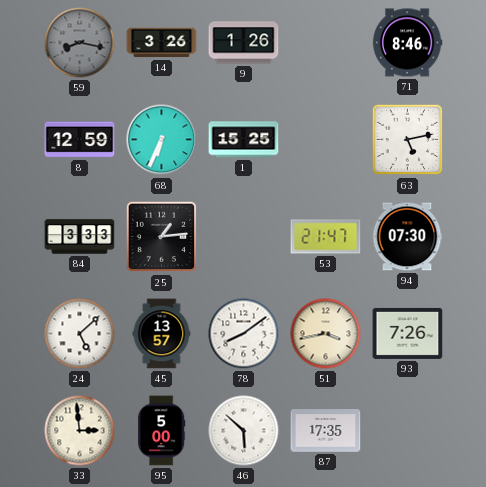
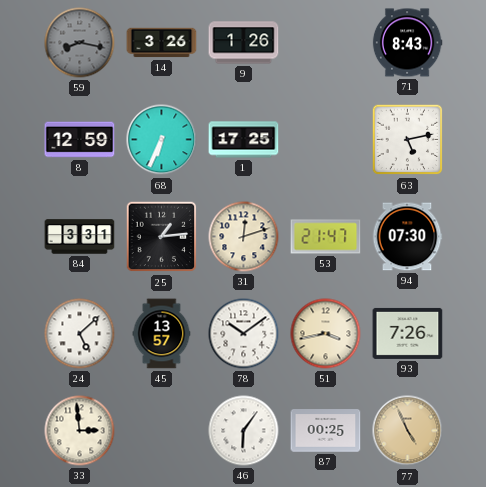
71: 8:46 -> 8:43 (407, 43)
1: 15:25 -> 17:25 (244, 140)
84: 3:33 -> 3:31 (80, 237)
31: none -> 12:12 (244, 237)
78: 8:09 -> 10:09 (244, 334)
95: 5:00 -> none (162, 431)
46: 5:52 -> 6:06 (244, 431)
87: 17:35 -> 00:25 (326, 431)
77: none -> 4:56 (408, 431)
